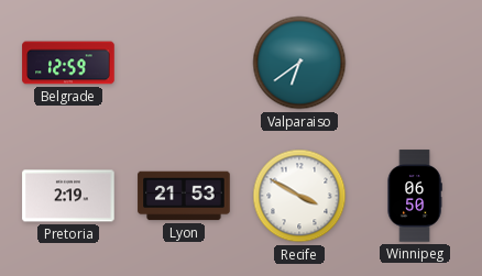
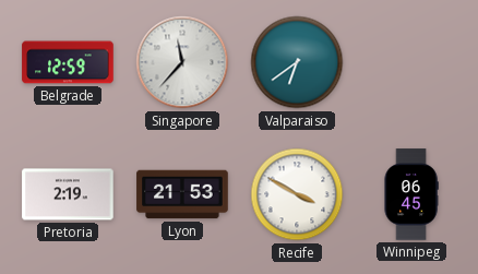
Singapore: none -> 11:37 (182, 62)
Winnipeg: 06:50 -> 06:45 (411, 194)
